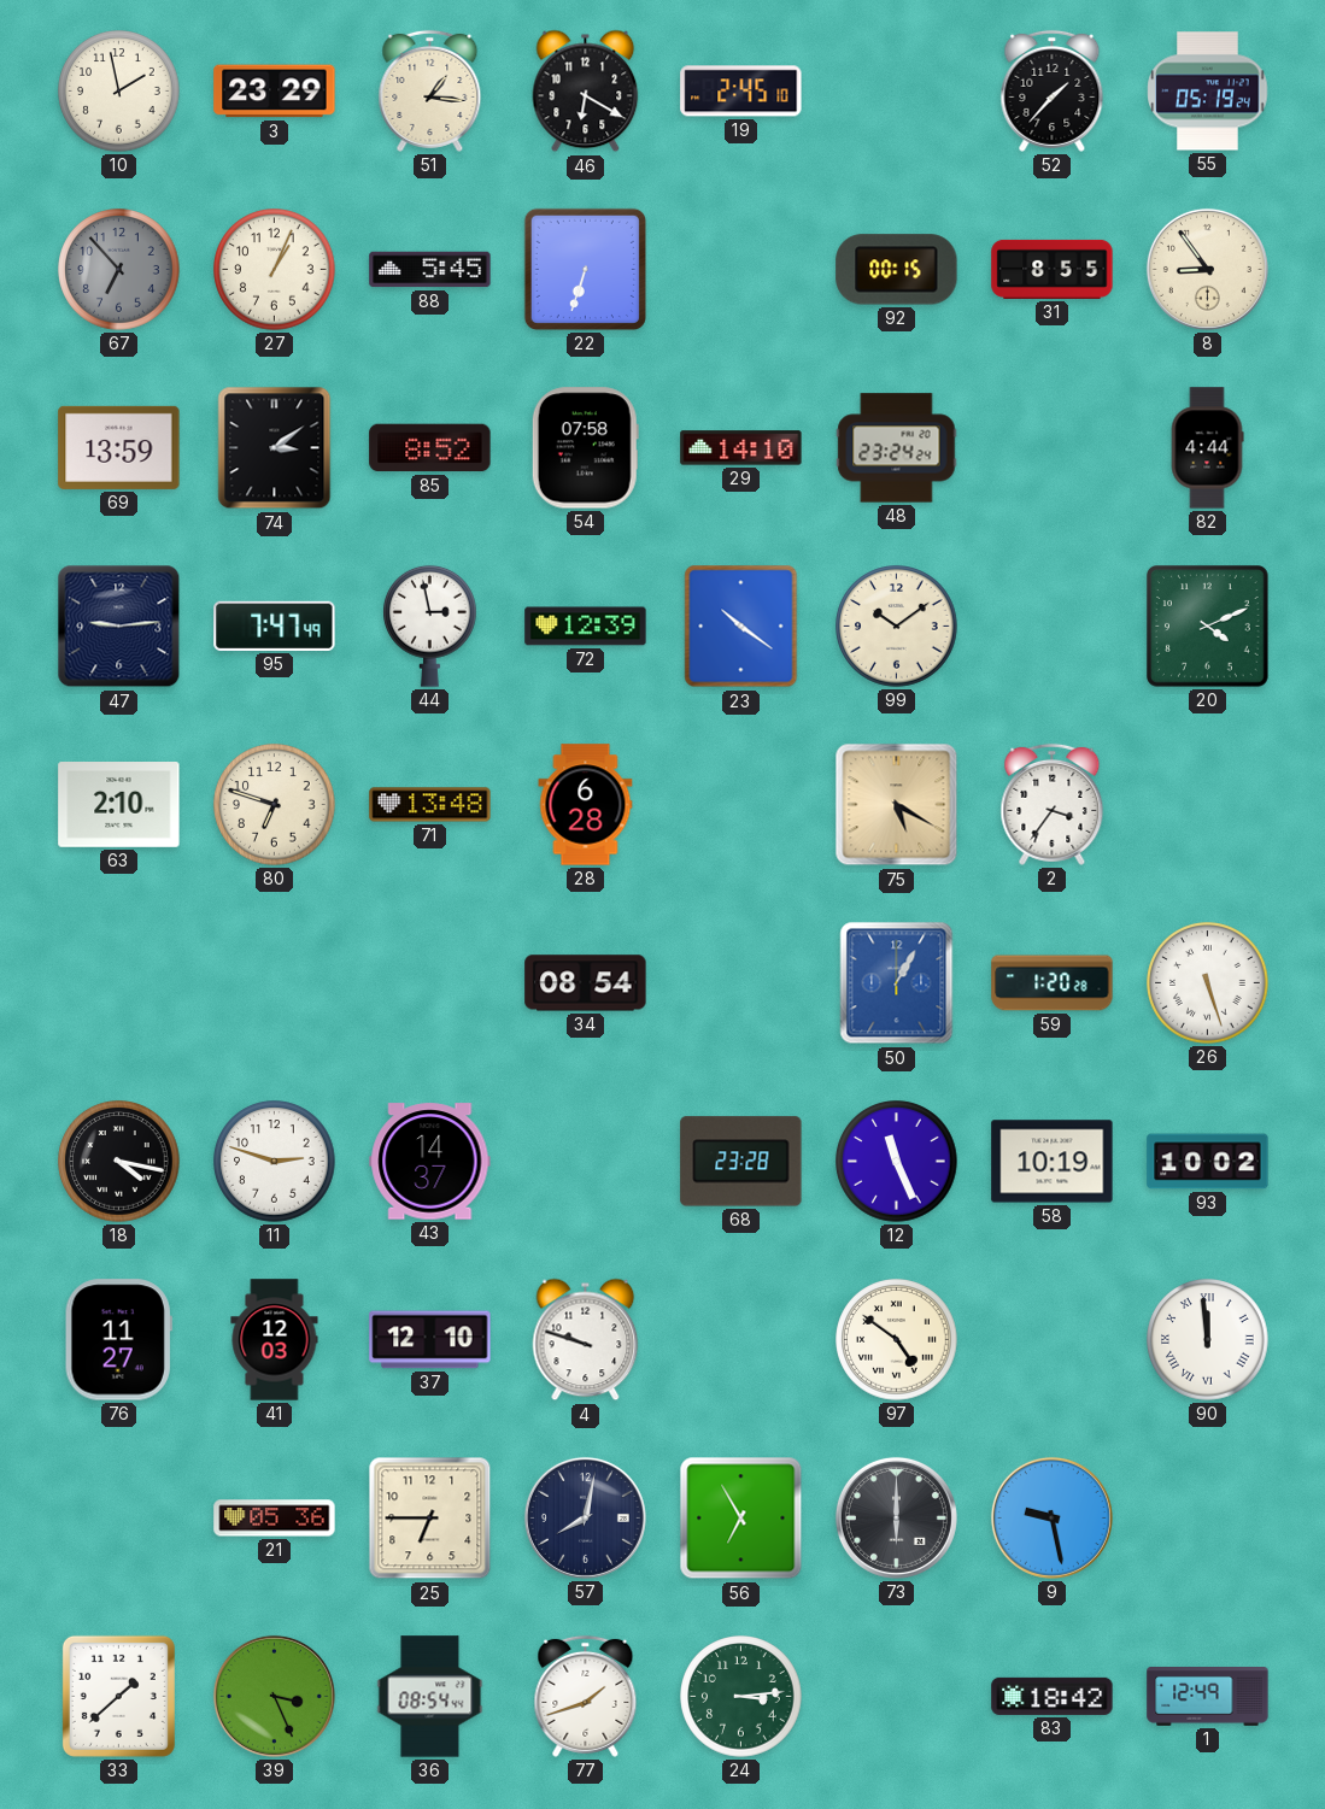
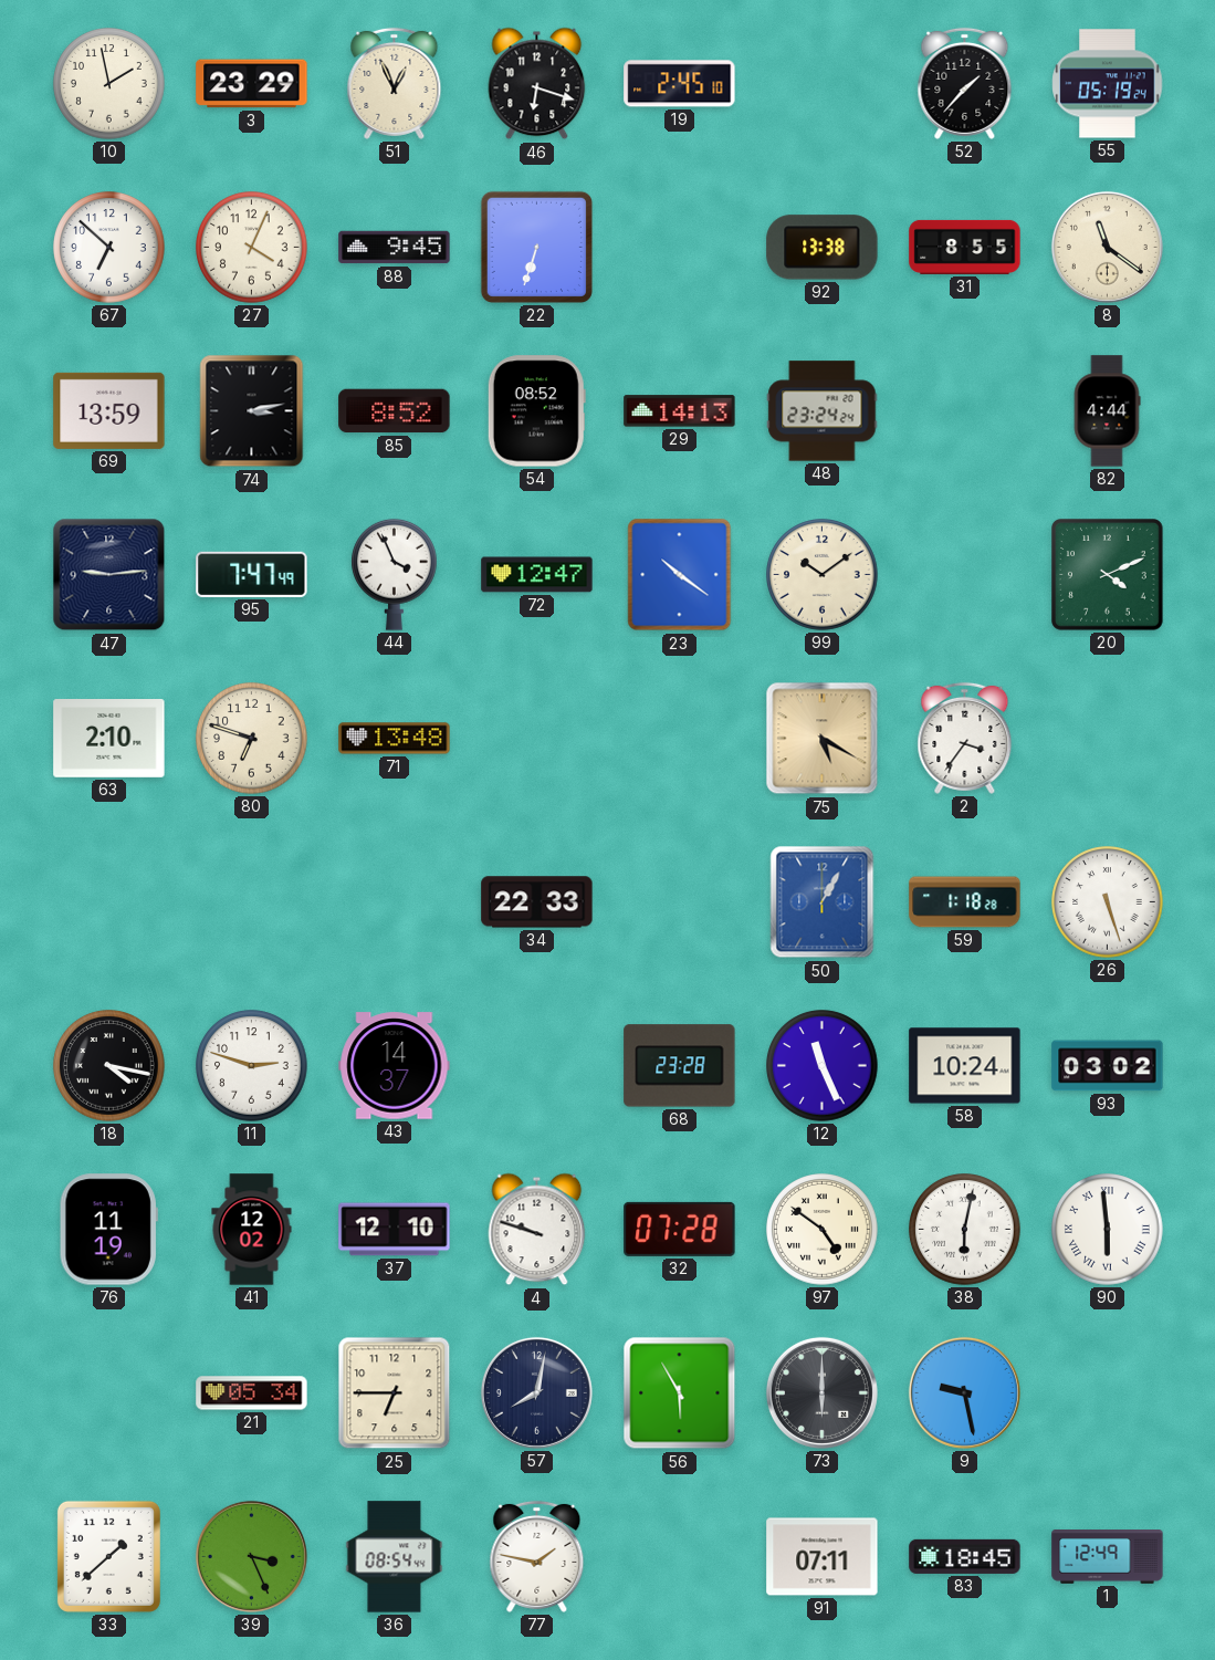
51: 1:16 -> 12:56 (395, 83)
46: 6:20 -> 6:18 (537, 84)
67: 6:53 -> 6:52 (109, 248)
67 dial: grey -> white (109, 248)
27: 1:04 -> 4:04 (252, 248)
88: 5:45 -> 9:45 (395, 248)
92: 00:15 -> 13:38 (823, 248)
8: 8:54 -> 11:21 (1107, 247)
74: 3:09 -> 3:13 (252, 411)
54: 07:58 -> 08:52 (536, 411)
29: 14:10 -> 14:13 (680, 411)
44: 2:58 -> 3:56 (395, 574)
72: 12:39 -> 12:47 (537, 575)
28: 6:28 -> none (586, 805)
34: 08:54 -> 22:33 (537, 902)
59: 1:20 -> 1:18 (965, 902)
58: 10:19 -> 10:24 (965, 1066)
93: 10:02 -> 03:02 (1108, 1066)
76: 11:27 -> 11:19 (108, 1230)
41: 12:03 -> 12:02 (252, 1230)
32: none -> 07:28 (680, 1229)
38: none -> 6:02 (965, 1230)
90: 11:59 -> 5:59 (1108, 1230)
21: 05:36 -> 05:34 (252, 1393)
56: 6:55 -> 5:55 (680, 1393)
77: 1:42 -> 1:47 (537, 1556)
24: 3:14 -> none (741, 1697)
91: none -> 07:11 (823, 1557)
83: 18:42 -> 18:45 (965, 1556)
